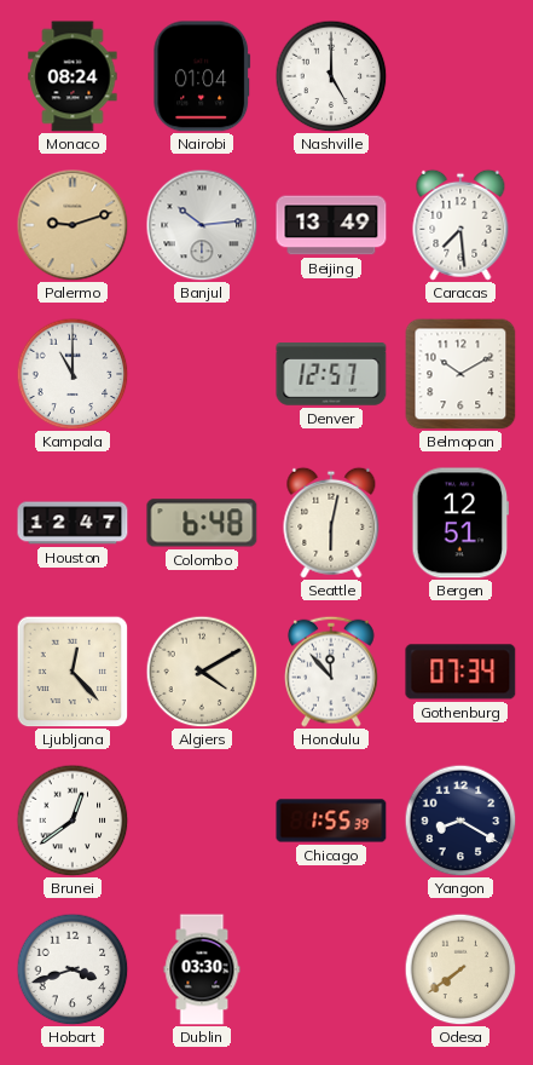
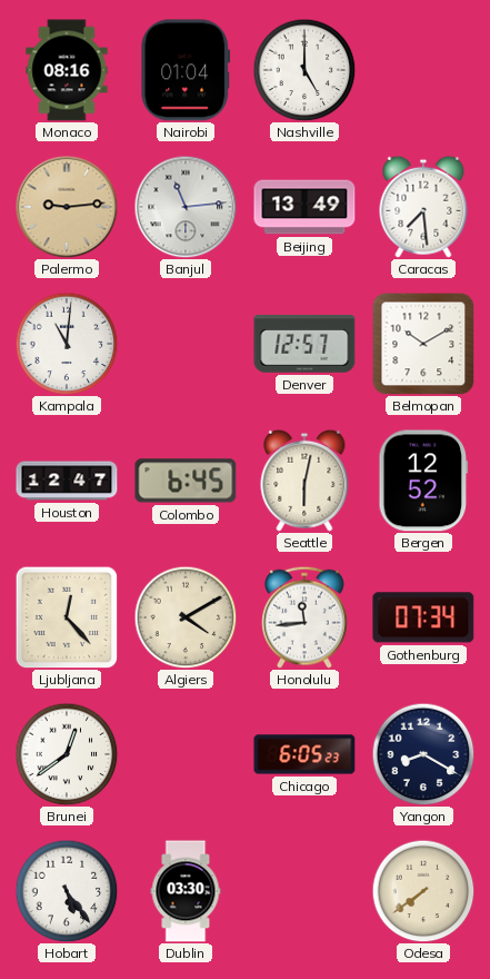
Monaco: 08:24 -> 08:16 (67, 70)
Palermo: 9:12 -> 9:14 (67, 207)
Banjul: 10:14 -> 11:14 (186, 207)
Kampala: 11:00 -> 11:01 (67, 344)
Colombo: 6:48 -> 6:45 (186, 481)
Bergen: 12:51 -> 12:52 (423, 481)
Honolulu: 11:53 -> 11:44 (306, 617)
Chicago: 1:55 -> 6:05 (304, 754)
Hobart: 3:42 -> 5:24 (67, 891)
